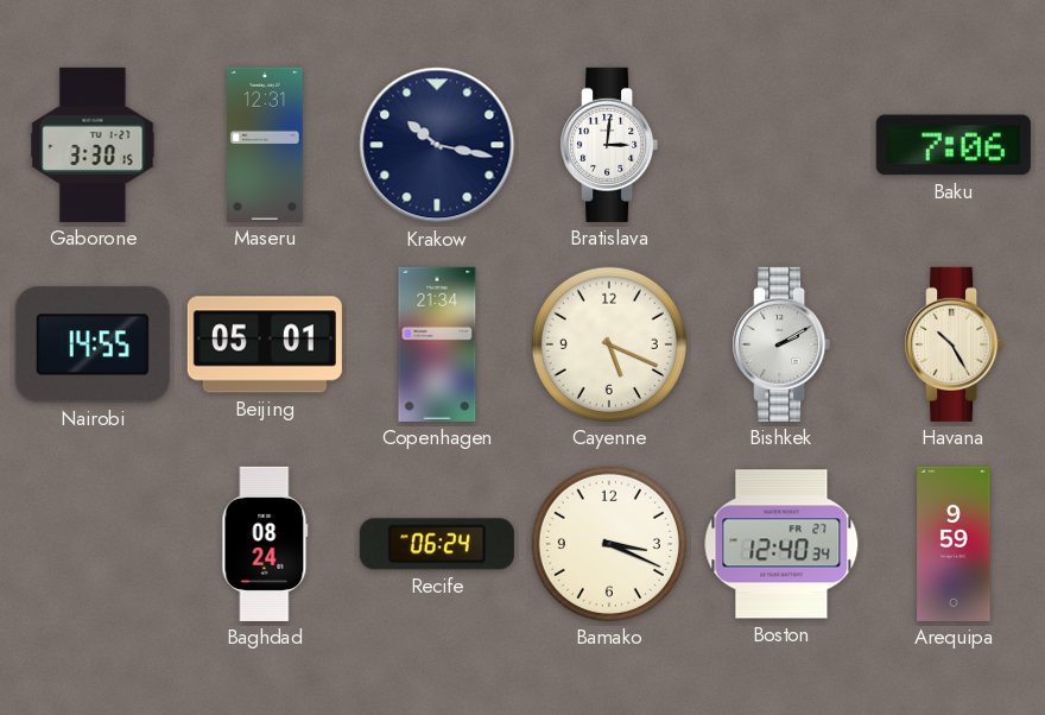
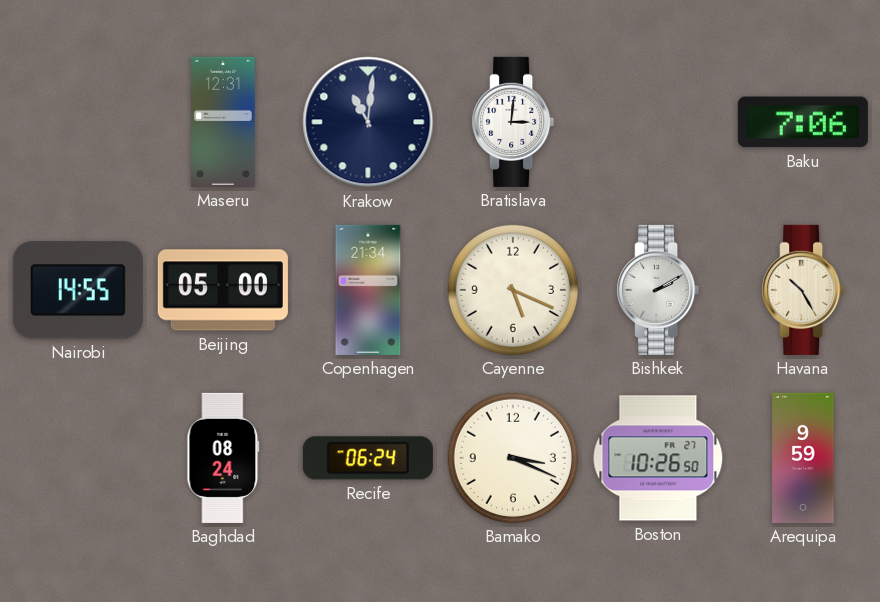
Gaborone: 3:30 -> none (93, 145)
Krakow: 10:17 -> 11:01 (368, 122)
Beijing: 05:01 -> 05:00 (223, 290)
Boston: 12:40 -> 10:26 (658, 458)
